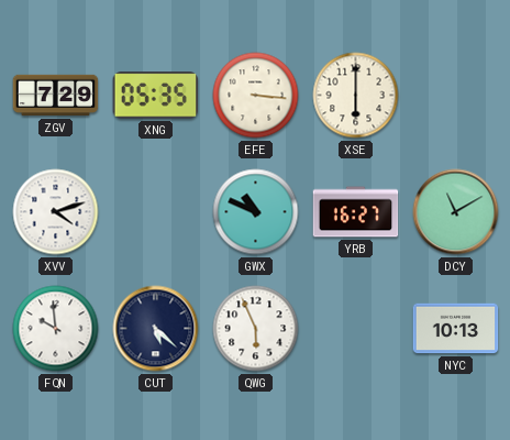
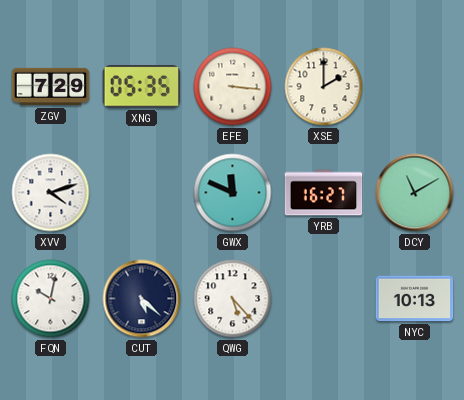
XSE: 6:00 -> 2:00 (324, 87)
GWX: 10:49 -> 11:49 (233, 193)
FQN: 9:59 -> 10:02 (51, 299)
QWG: 5:56 -> 5:23 (233, 299)
